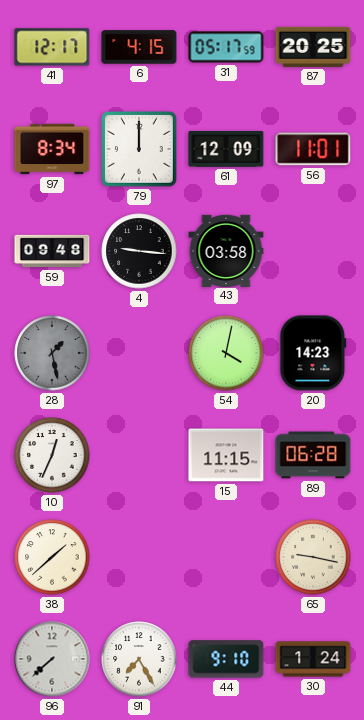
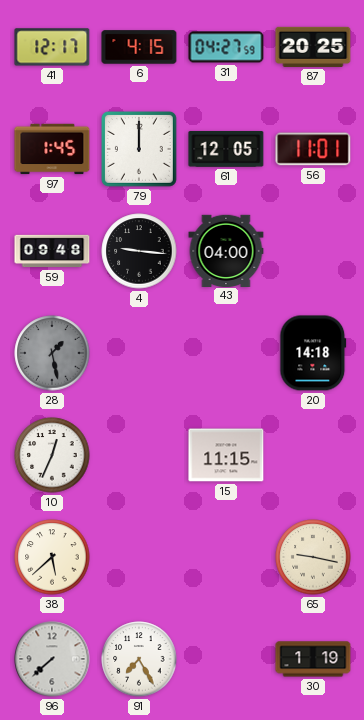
31: 05:17 -> 04:27 (226, 47)
97: 8:34 -> 1:45 (52, 149)
61: 12:09 -> 12:05 (226, 149)
43: 03:58 -> 04:00 (226, 250)
54: 4:02 -> none (226, 353)
20: 14:23 -> 14:18 (313, 353)
89: 06:28 -> none (313, 455)
38: 1:38 -> 5:38 (52, 557)
44: 9:10 -> none (226, 659)
30: 1:24 -> 1:19 (313, 659)
